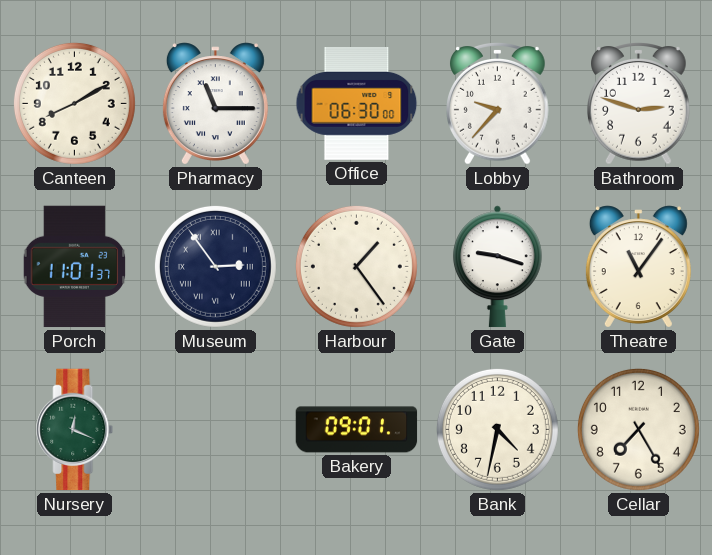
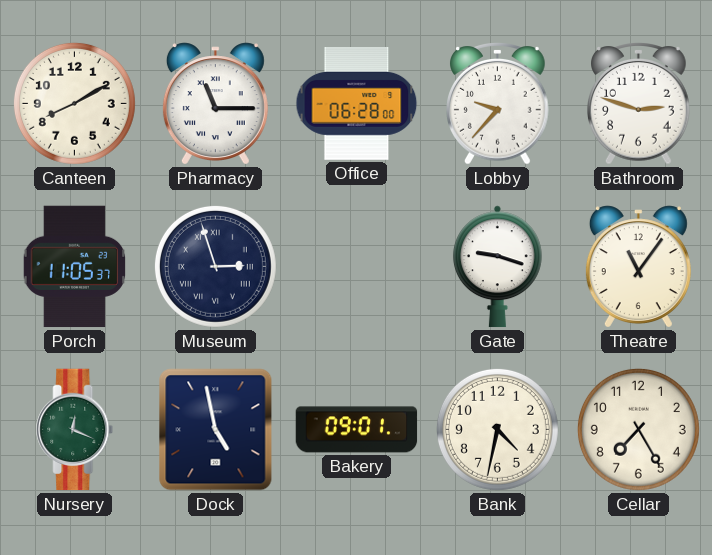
Office: 06:30 -> 06:28 (357, 104)
Porch: 11:01 -> 11:05 (75, 267)
Museum: 2:54 -> 2:57 (215, 266)
Harbour: 1:24 -> none (356, 266)
Dock: none -> 4:58 (216, 430)
